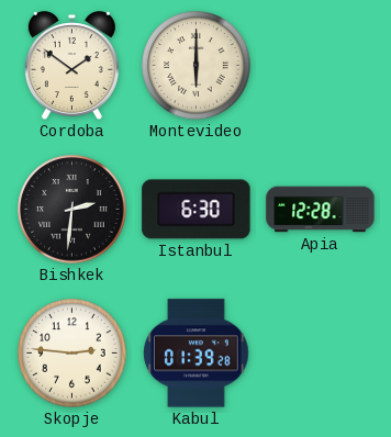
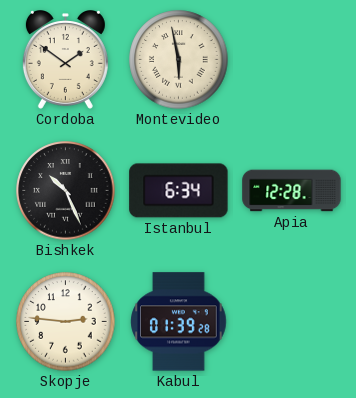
Montevideo: 6:00 -> 5:58 (179, 60)
Bishkek: 2:31 -> 10:26 (66, 191)
Istanbul: 6:30 -> 6:34 (179, 191)
